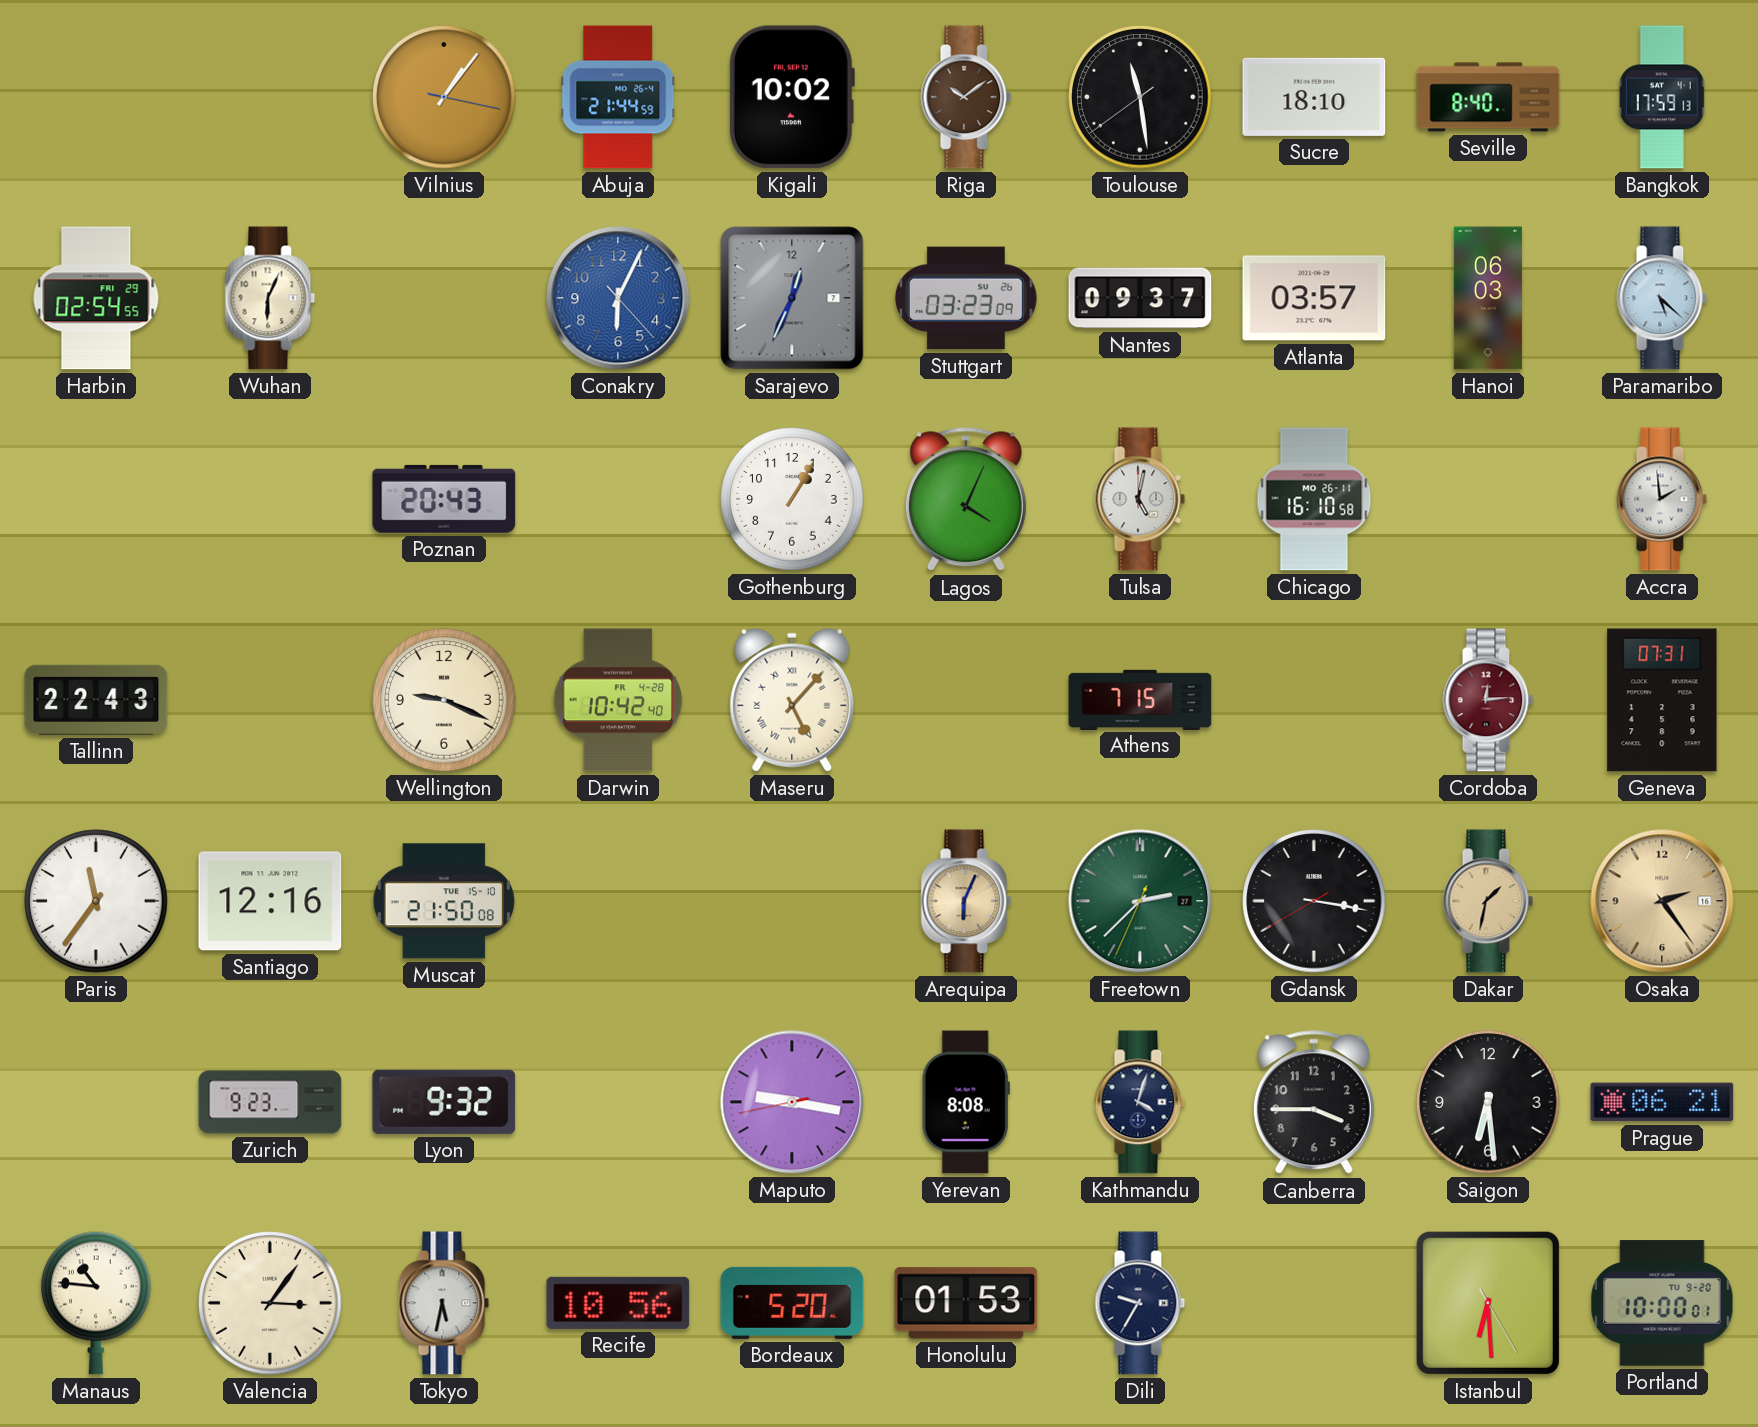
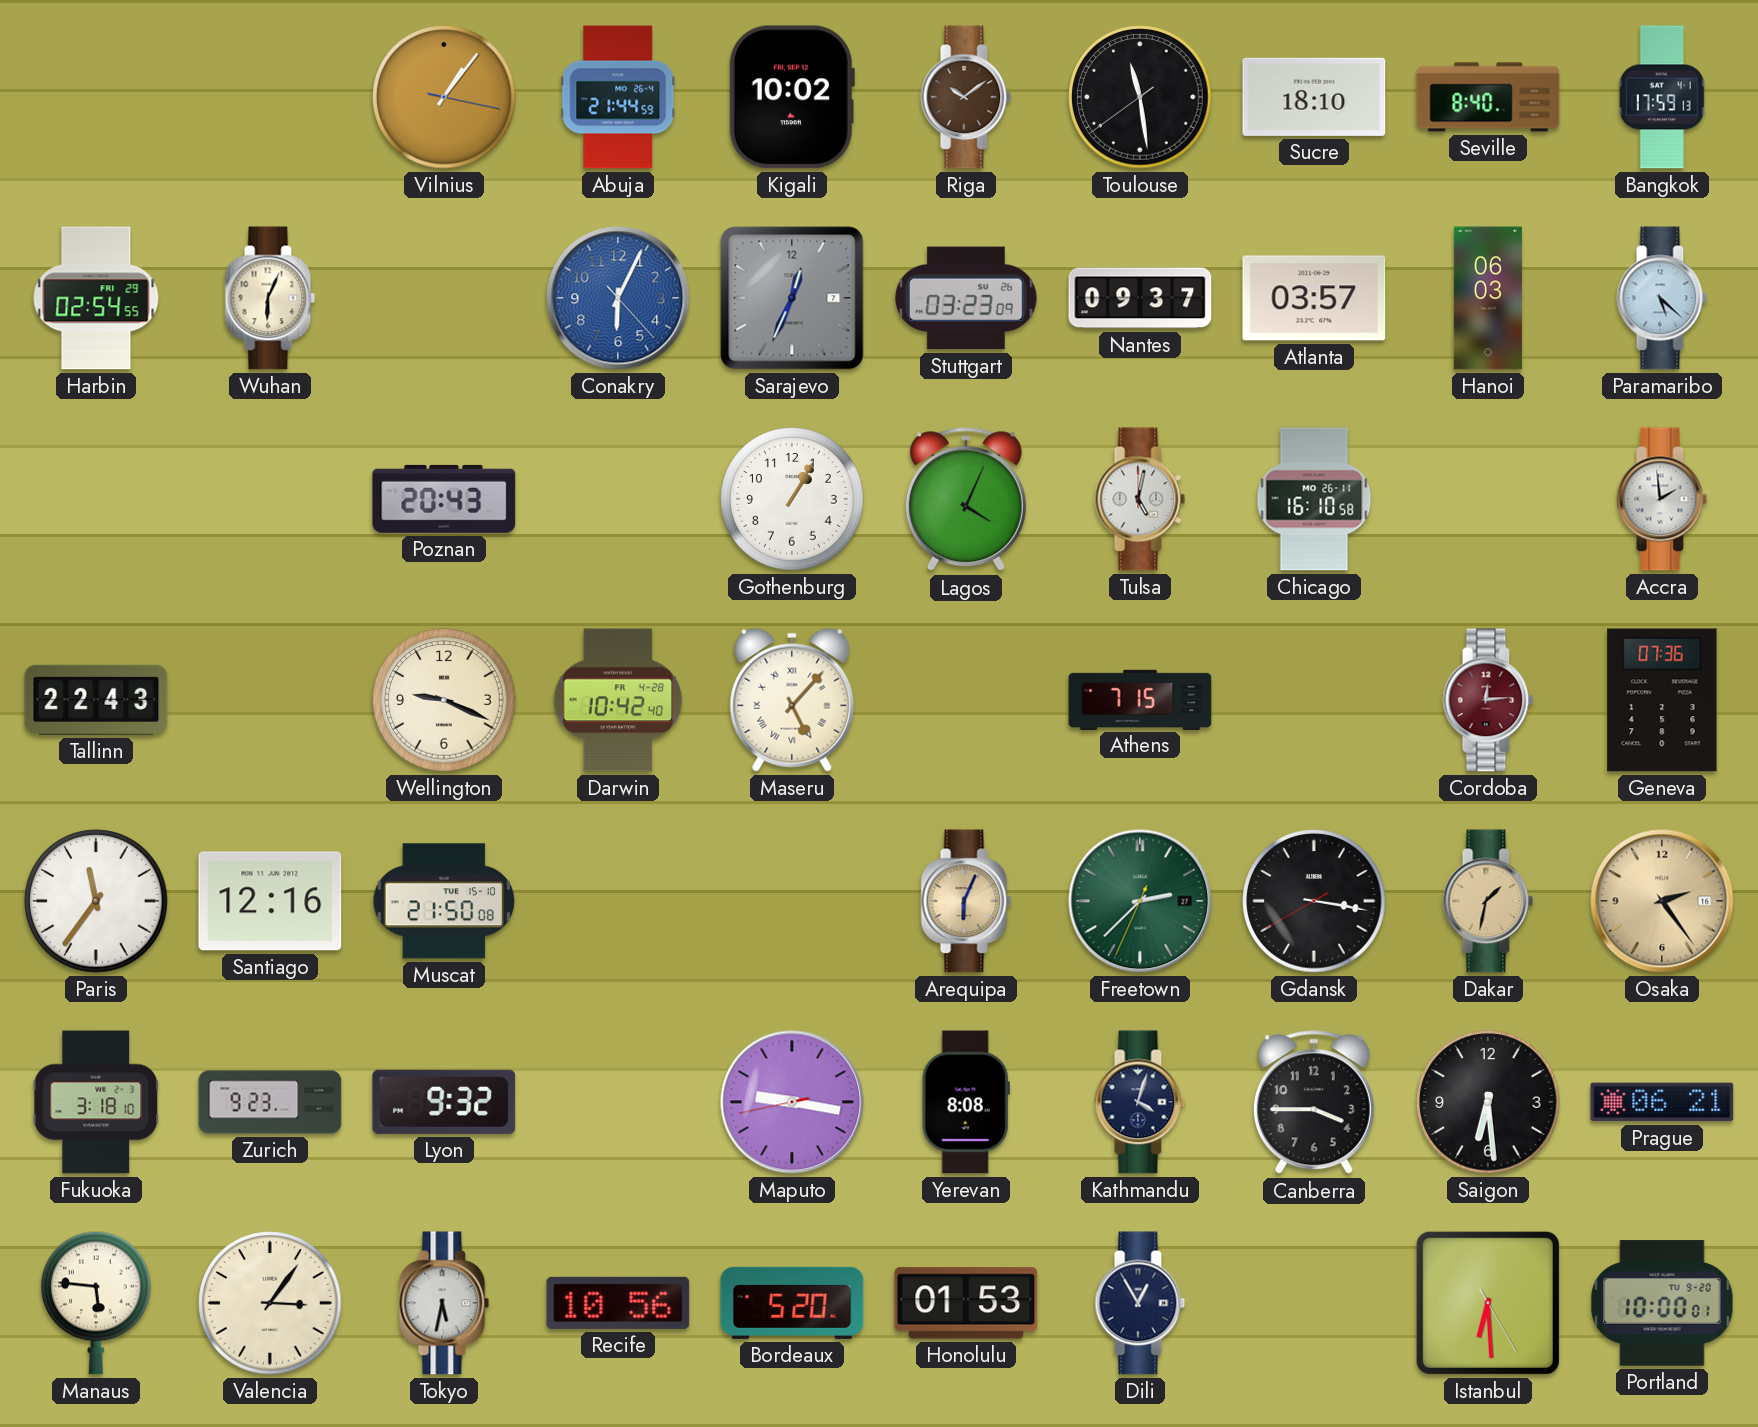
Geneva: 07:31 -> 07:36 (1662, 700)
Fukuoka: none -> 3:18 (96, 1102)
Manaus: 10:46 -> 5:46 (97, 1303)
Dili: 9:35 -> 12:55 (1140, 1303)
